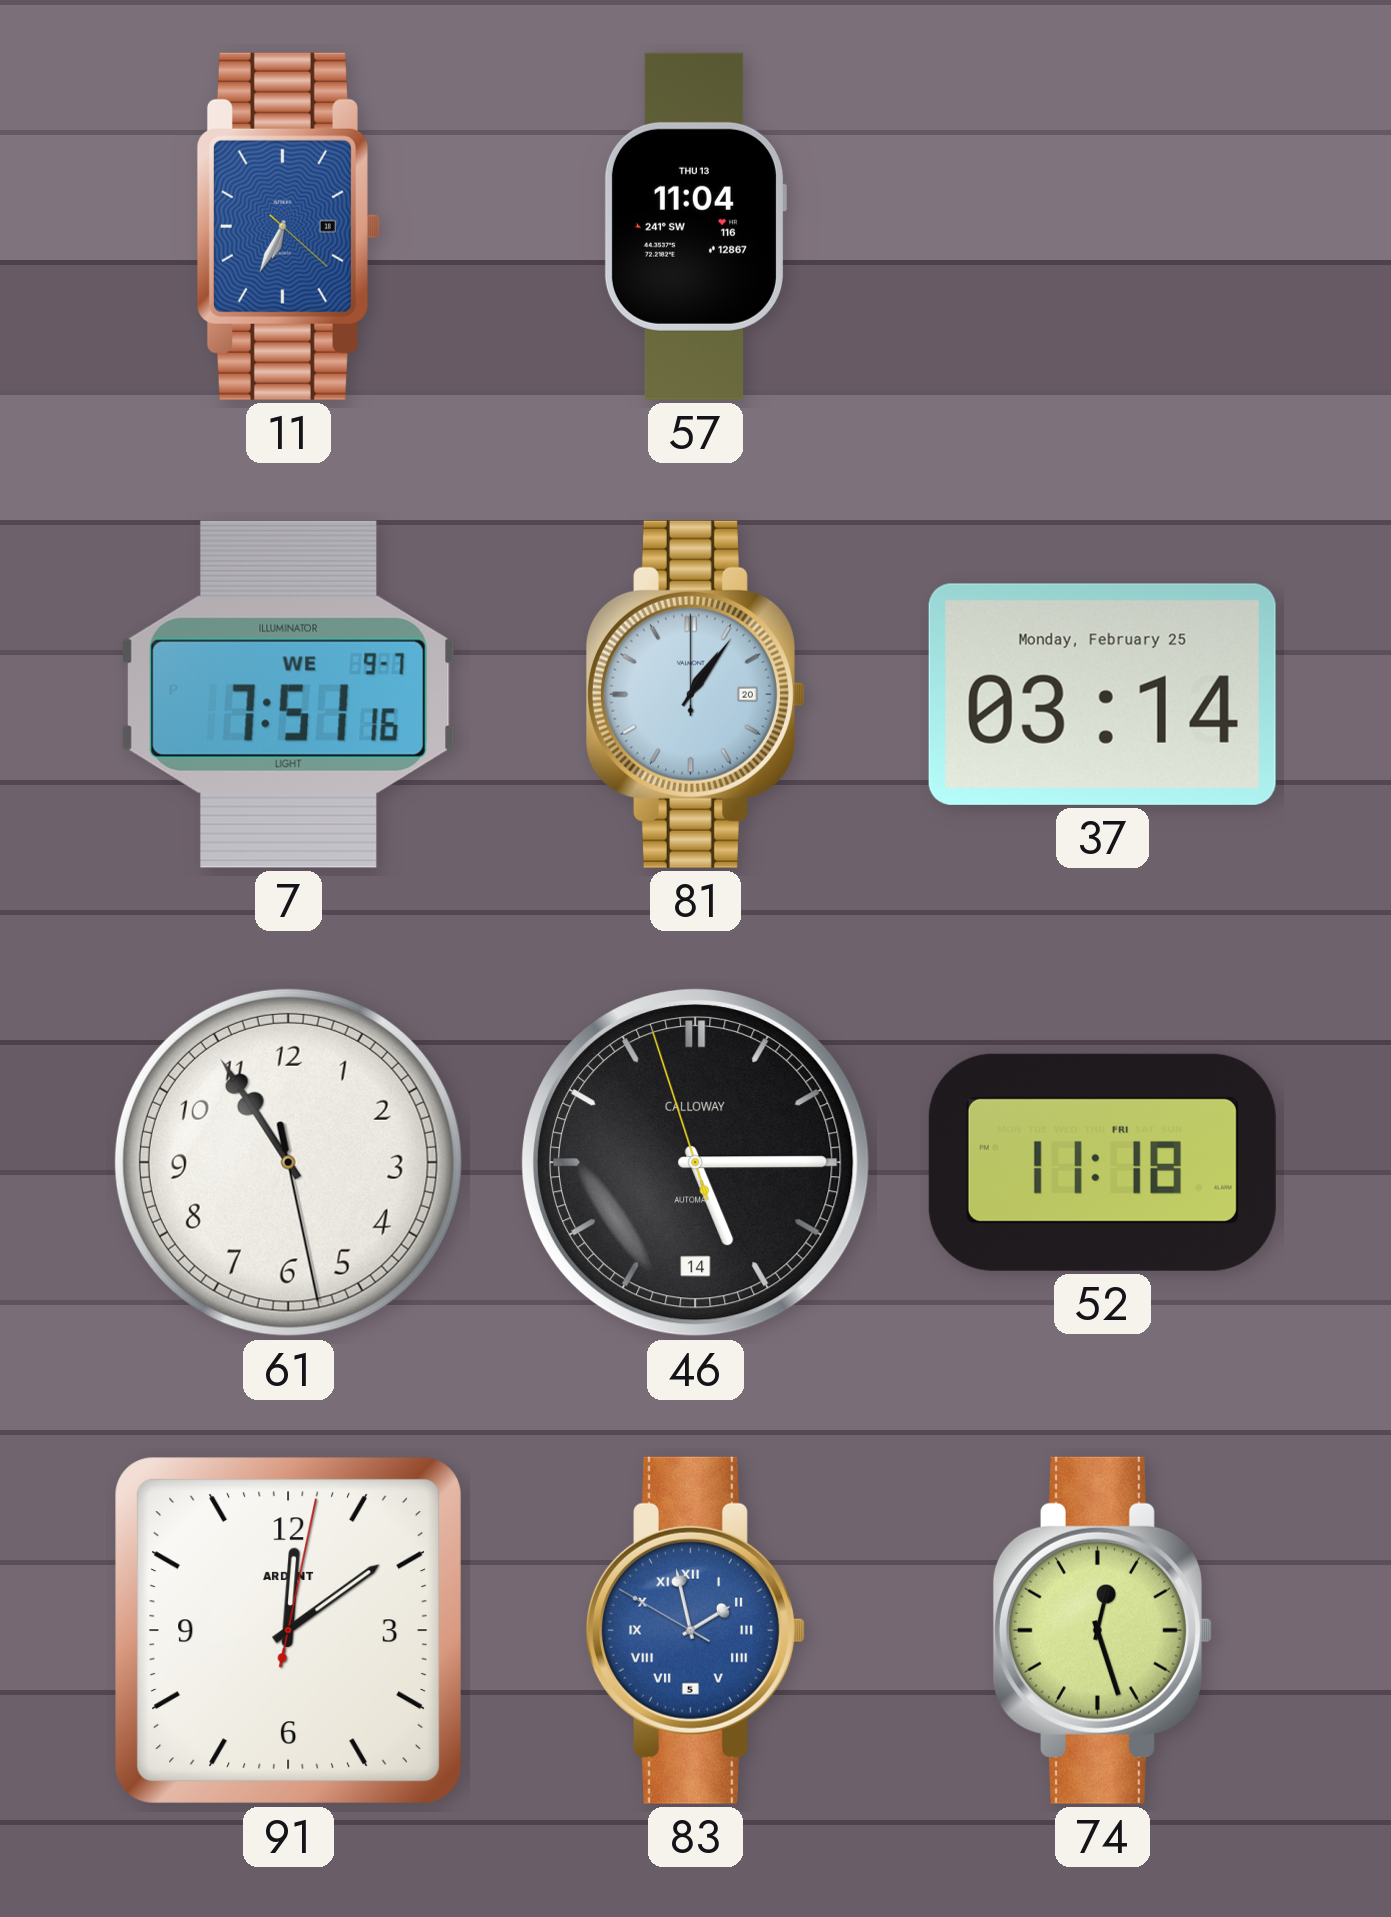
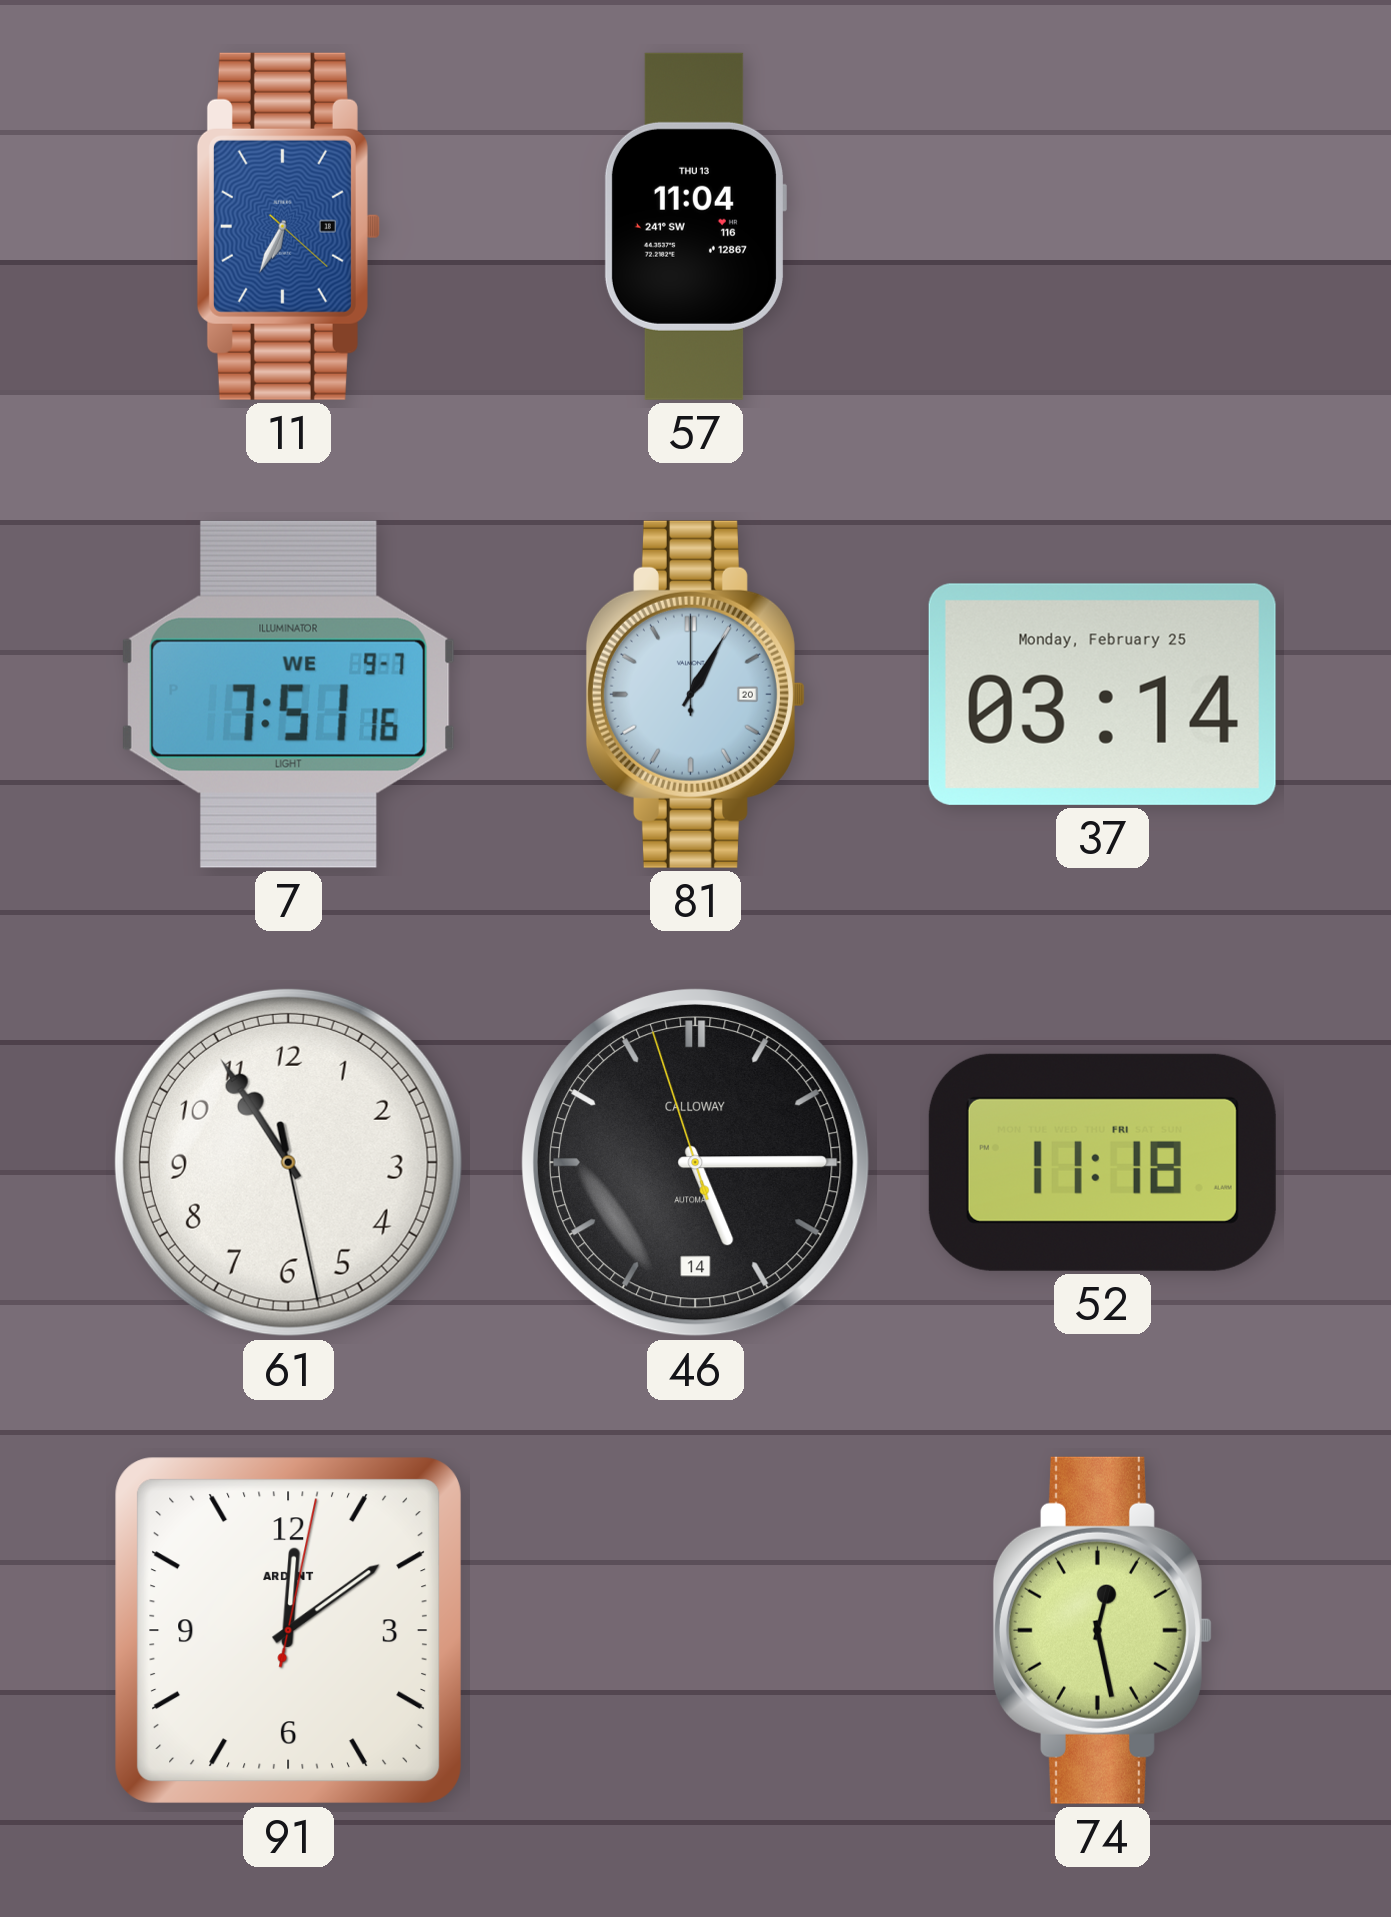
81: 1:06 -> 1:05 (695, 694)
83: 1:57 -> none (695, 1630)
74: 12:27 -> 12:28 (1102, 1630)
